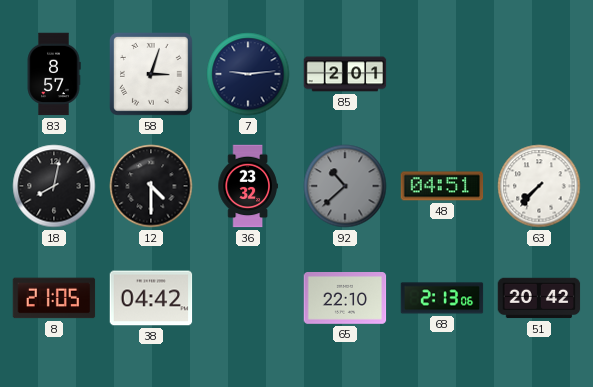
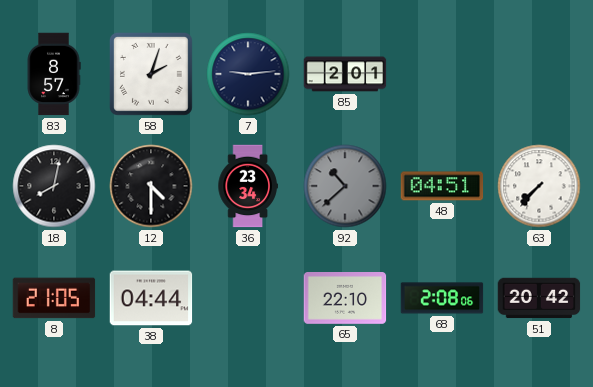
58: 3:03 -> 2:03 (151, 74)
36: 23:32 -> 23:34 (248, 186)
38: 04:42 -> 04:44 (151, 298)
68: 2:13 -> 2:08 (442, 298)
